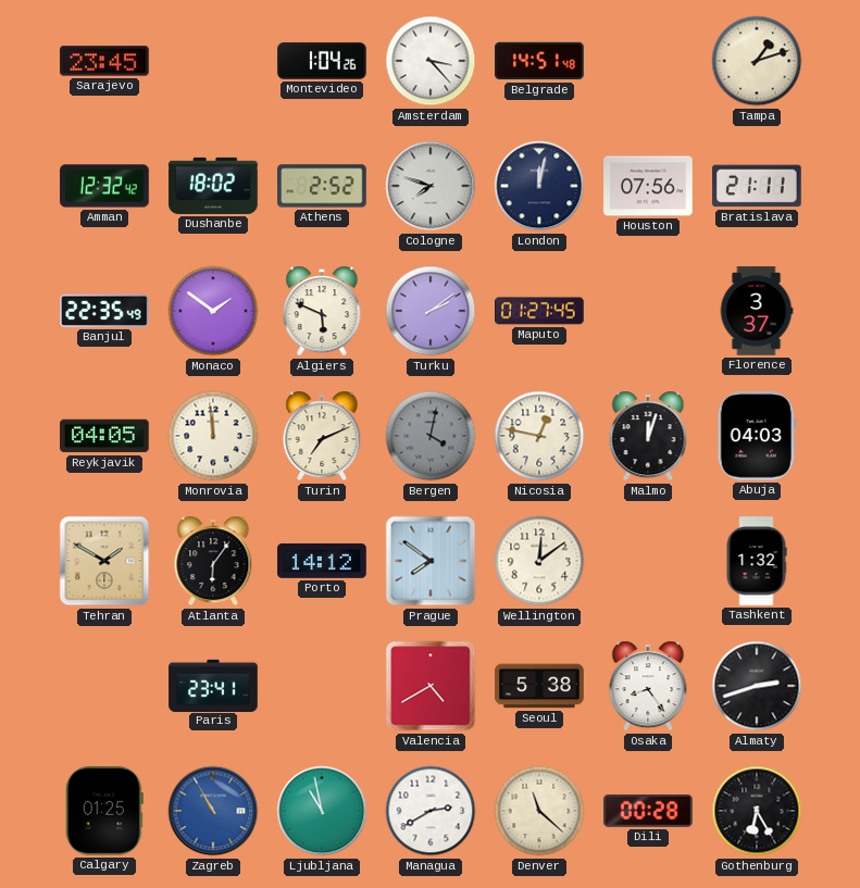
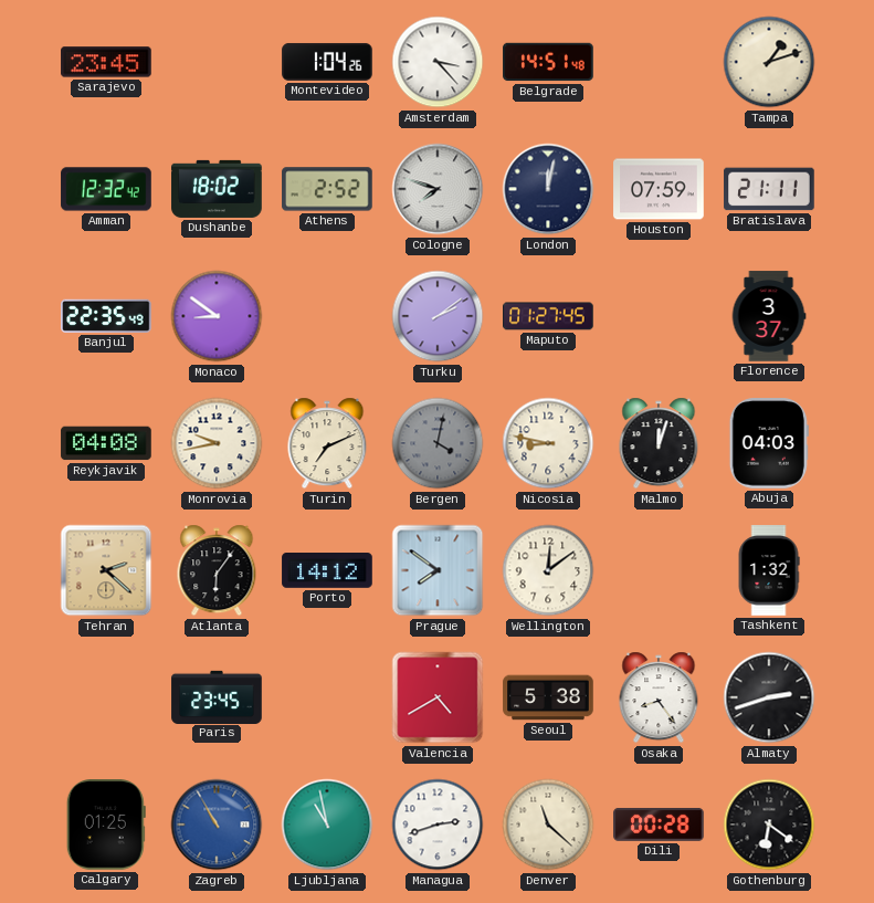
Houston: 07:56 -> 07:59 (659, 189)
Monaco: 1:51 -> 8:51 (217, 316)
Algiers: 5:49 -> none (322, 311)
Reykjavik: 04:05 -> 04:08 (106, 443)
Monrovia: 11:59 -> 9:43 (217, 443)
Nicosia: 12:47 -> 8:47 (548, 443)
Tehran: 1:50 -> 2:22 (106, 570)
Paris: 23:41 -> 23:45 (217, 696)
Managua: 2:40 -> 2:42 (438, 825)
Gothenburg: 6:25 -> 6:21 (769, 825)
